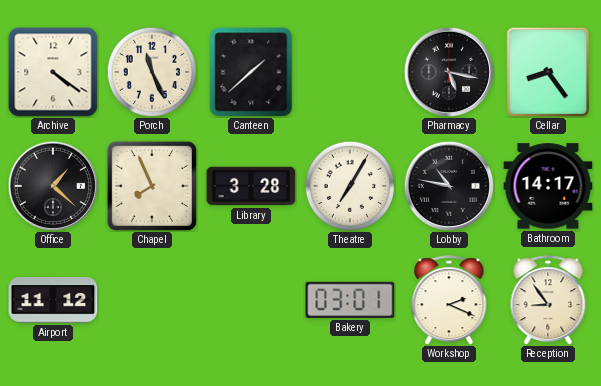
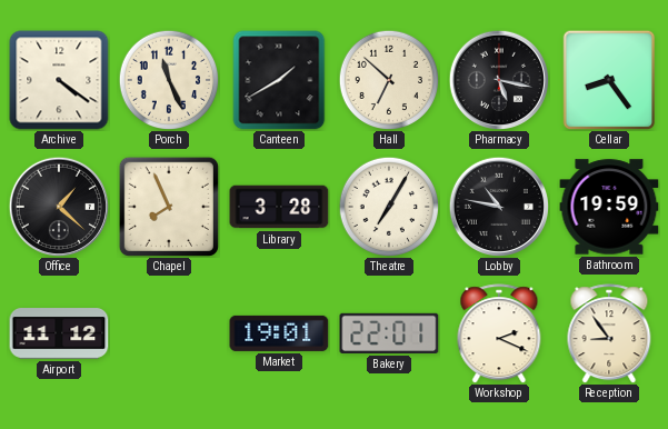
Canteen: 1:38 -> 1:40 (279, 80)
Hall: none -> 6:52 (388, 79)
Bathroom: 14:17 -> 19:59 (609, 207)
Market: none -> 19:01 (279, 333)
Bakery: 03:01 -> 22:01 (389, 333)
